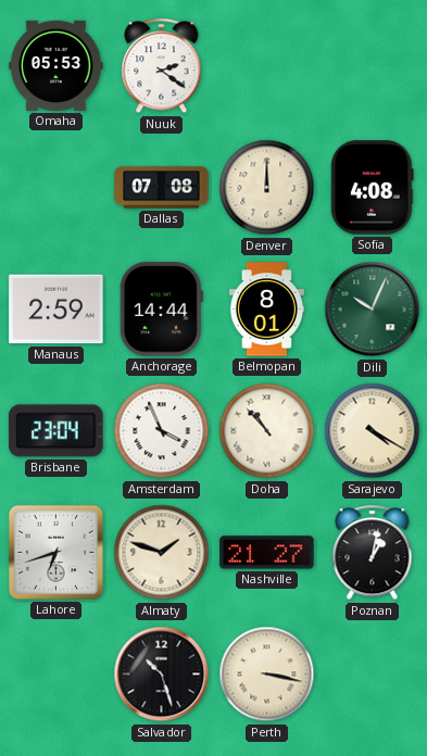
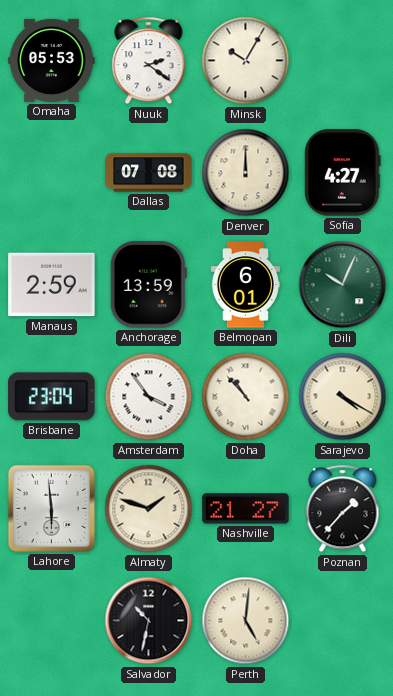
Minsk: none -> 10:05 (246, 61)
Sofia: 4:08 -> 4:27 (343, 173)
Anchorage: 14:44 -> 13:59 (148, 285)
Belmopan: 8:01 -> 6:01 (245, 285)
Amsterdam: 3:56 -> 3:54 (149, 397)
Lahore: 6:42 -> 5:59 (51, 508)
Poznan: 1:02 -> 1:37 (343, 509)
Salvador: 10:27 -> 10:32 (149, 621)
Perth: 3:17 -> 5:01 (246, 621)
